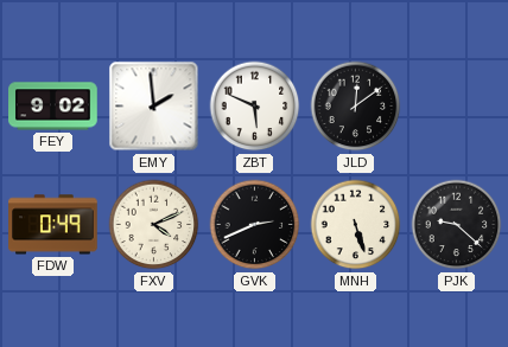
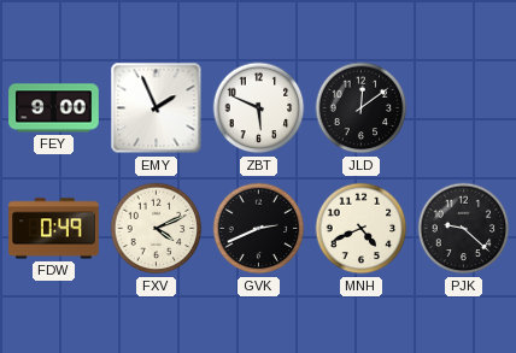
FEY: 9:02 -> 9:00 (54, 108)
EMY: 1:59 -> 1:56 (157, 108)
MNH: 5:27 -> 4:41 (362, 229)
